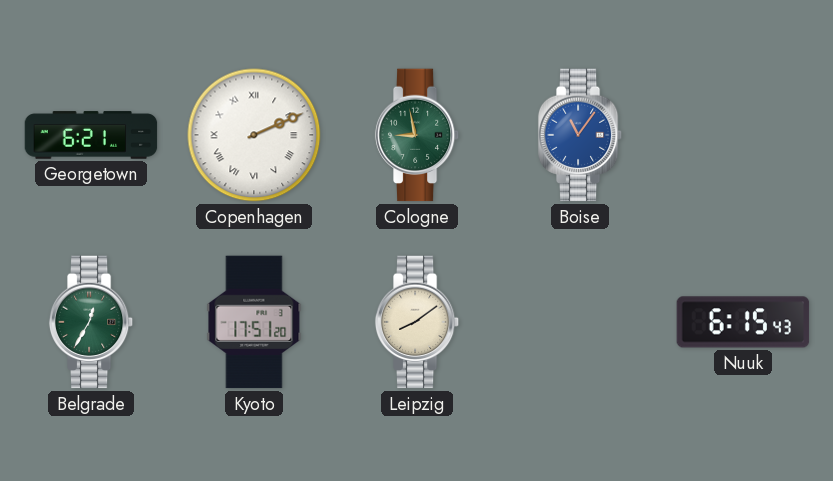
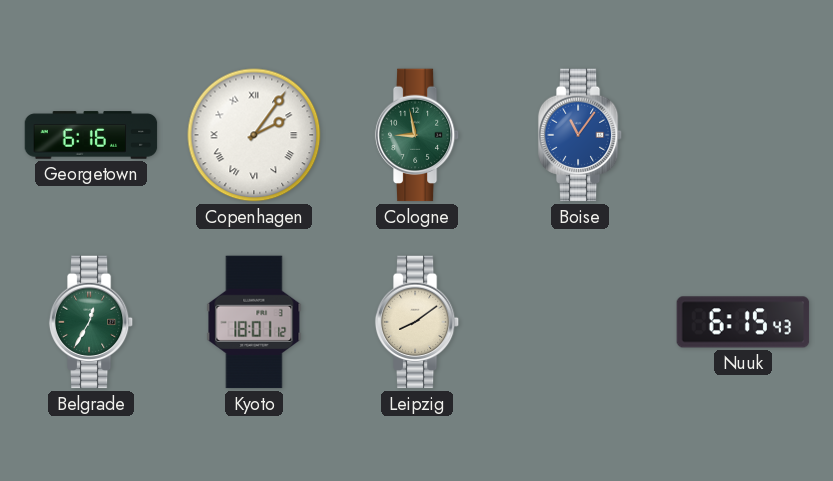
Georgetown: 6:21 -> 6:16 (91, 135)
Copenhagen: 2:11 -> 2:06 (254, 135)
Kyoto: 17:51 -> 18:01 (254, 322)
